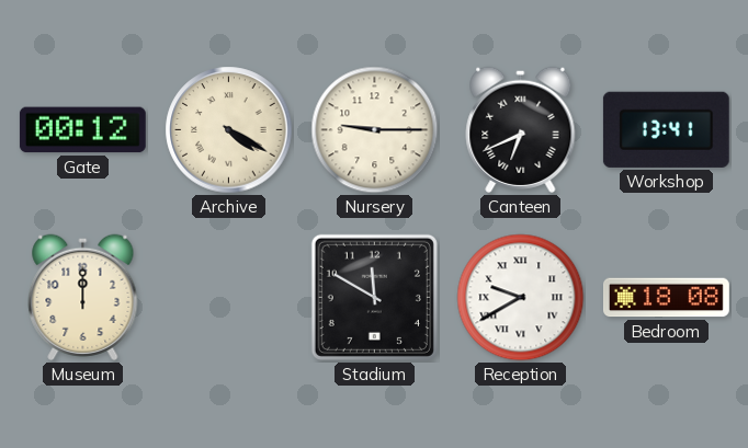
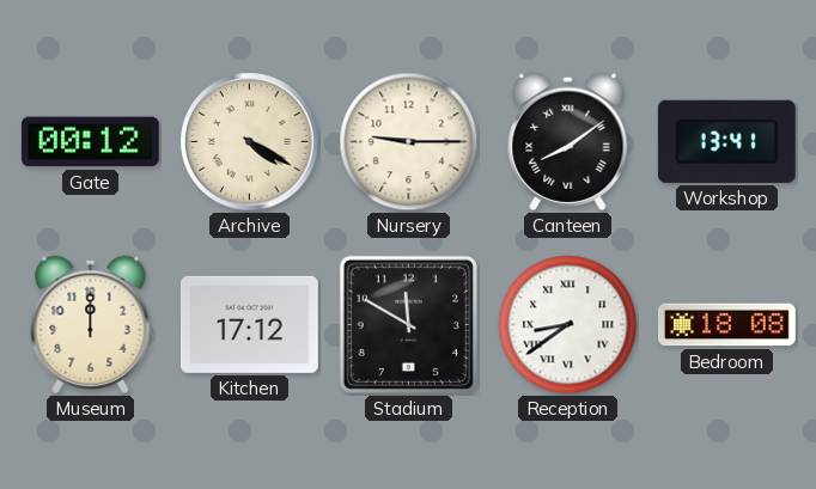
Canteen: 6:41 -> 8:09 (568, 141)
Kitchen: none -> 17:12 (249, 324)
Reception: 9:40 -> 8:39 (568, 325)
